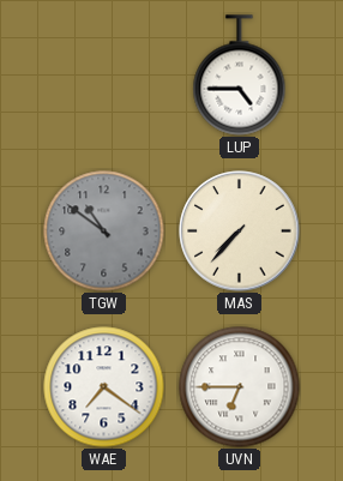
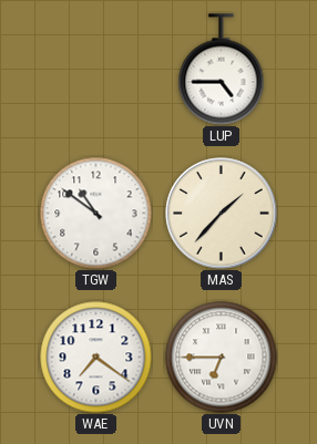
TGW dial: grey -> white (96, 214)
MAS: 7:37 -> 1:37 (222, 214)
